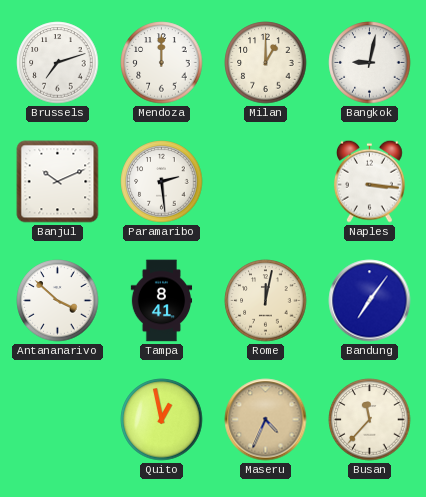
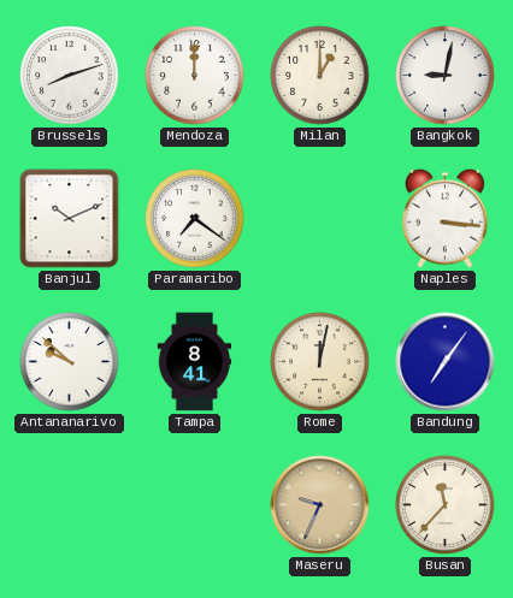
Brussels: 7:12 -> 8:12 (70, 76)
Paramaribo: 2:29 -> 7:21 (195, 219)
Antananarivo: 3:52 -> 9:52 (70, 362)
Quito: 12:58 -> none (162, 420)
Maseru: 4:34 -> 9:34 (320, 505)
